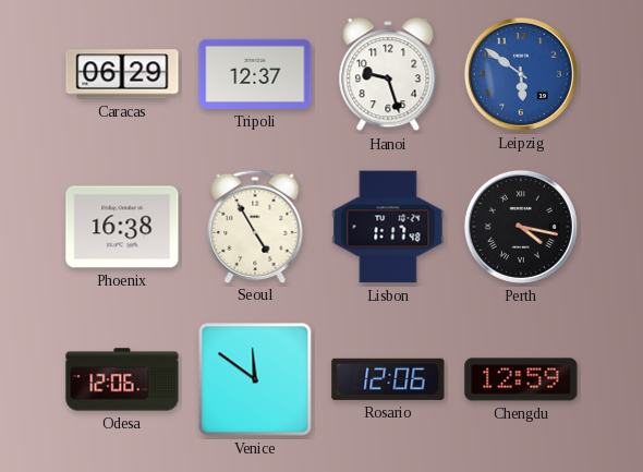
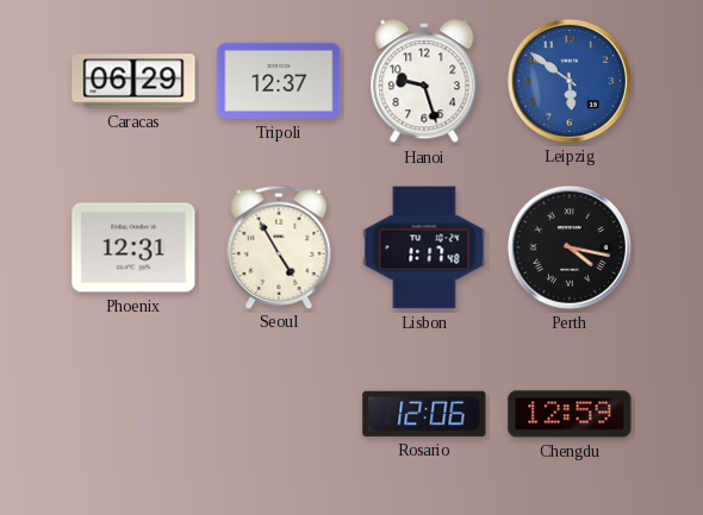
Phoenix: 16:38 -> 12:31 (133, 247)
Odesa: 12:06 -> none (122, 379)
Venice: 11:51 -> none (255, 379)
